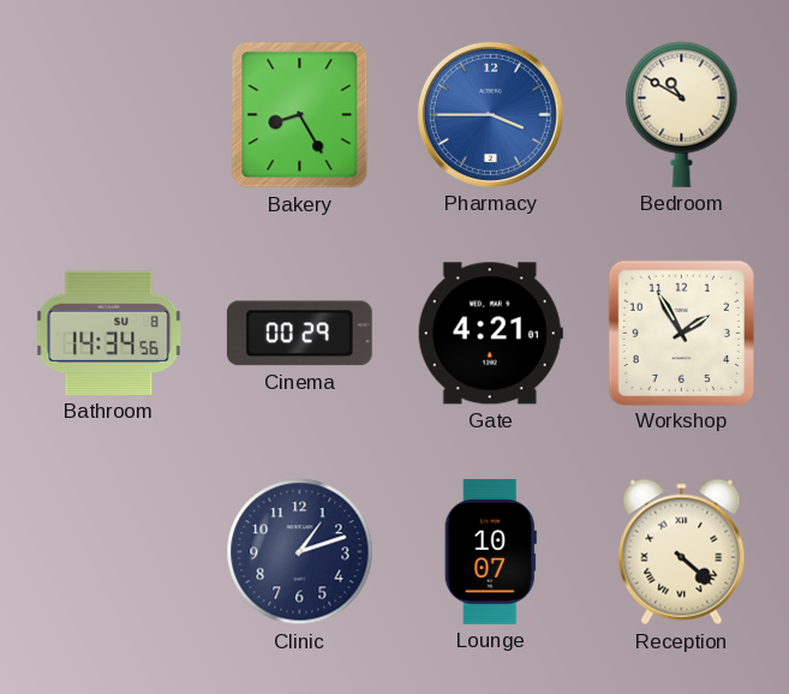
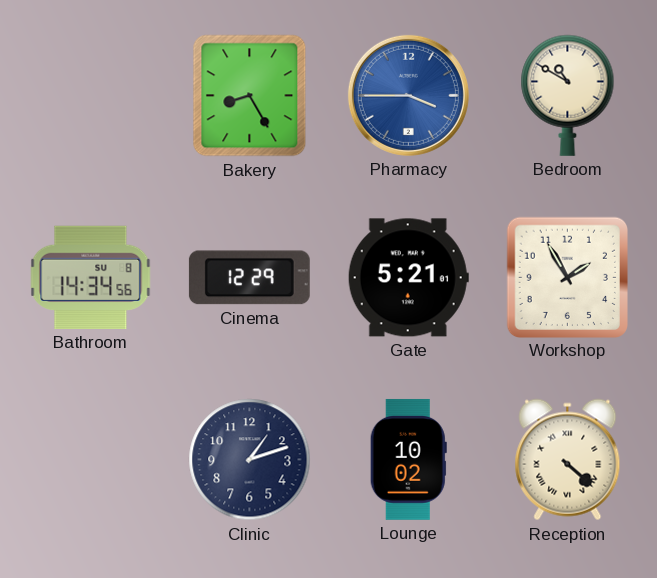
Cinema: 00:29 -> 12:29 (249, 278)
Gate: 4:21 -> 5:21 (408, 278)
Lounge: 10:07 -> 10:02 (408, 459)
